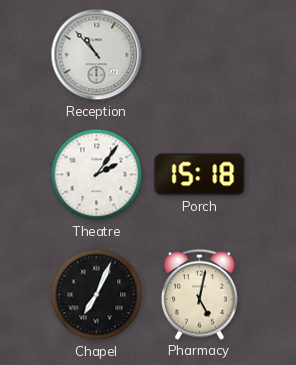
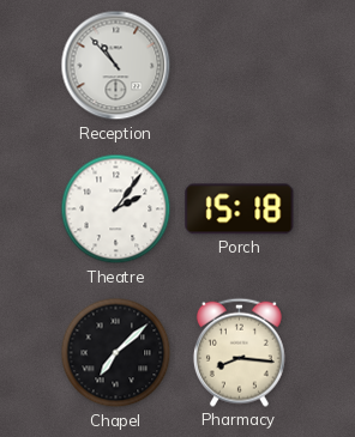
Chapel: 7:04 -> 7:08 (116, 353)
Pharmacy: 5:02 -> 8:16 (239, 352)
